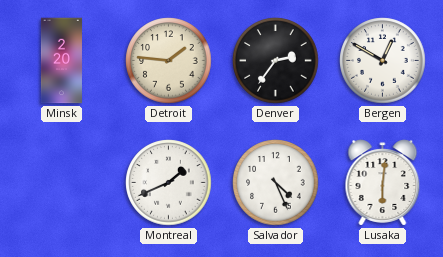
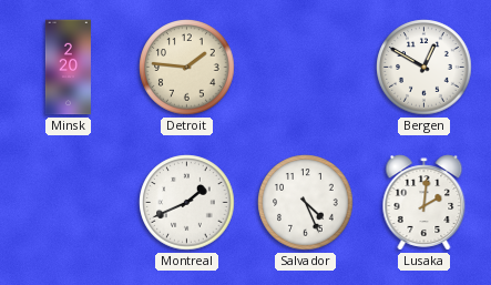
Denver: 2:36 -> none (276, 61)
Lusaka: 6:01 -> 2:01 (424, 203)
